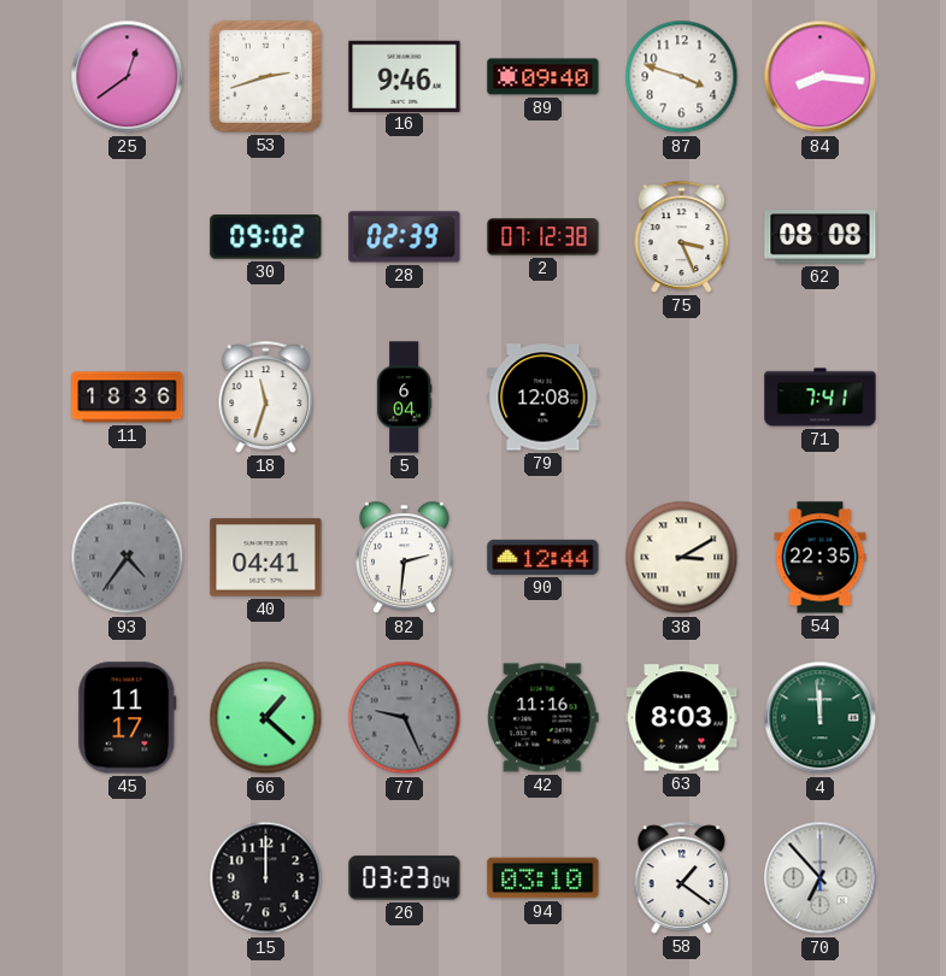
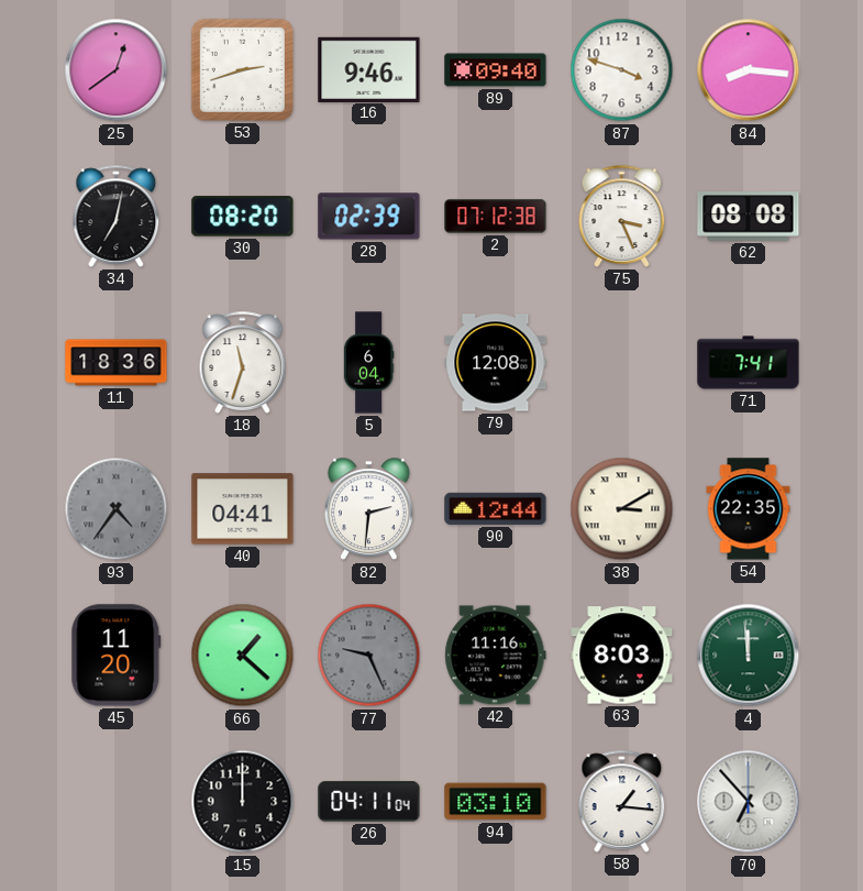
34: none -> 7:02 (117, 216)
30: 09:02 -> 08:20 (243, 217)
45: 11:17 -> 11:20 (117, 656)
26: 03:23 -> 04:11 (369, 802)
58: 1:21 -> 1:16 (622, 801)
